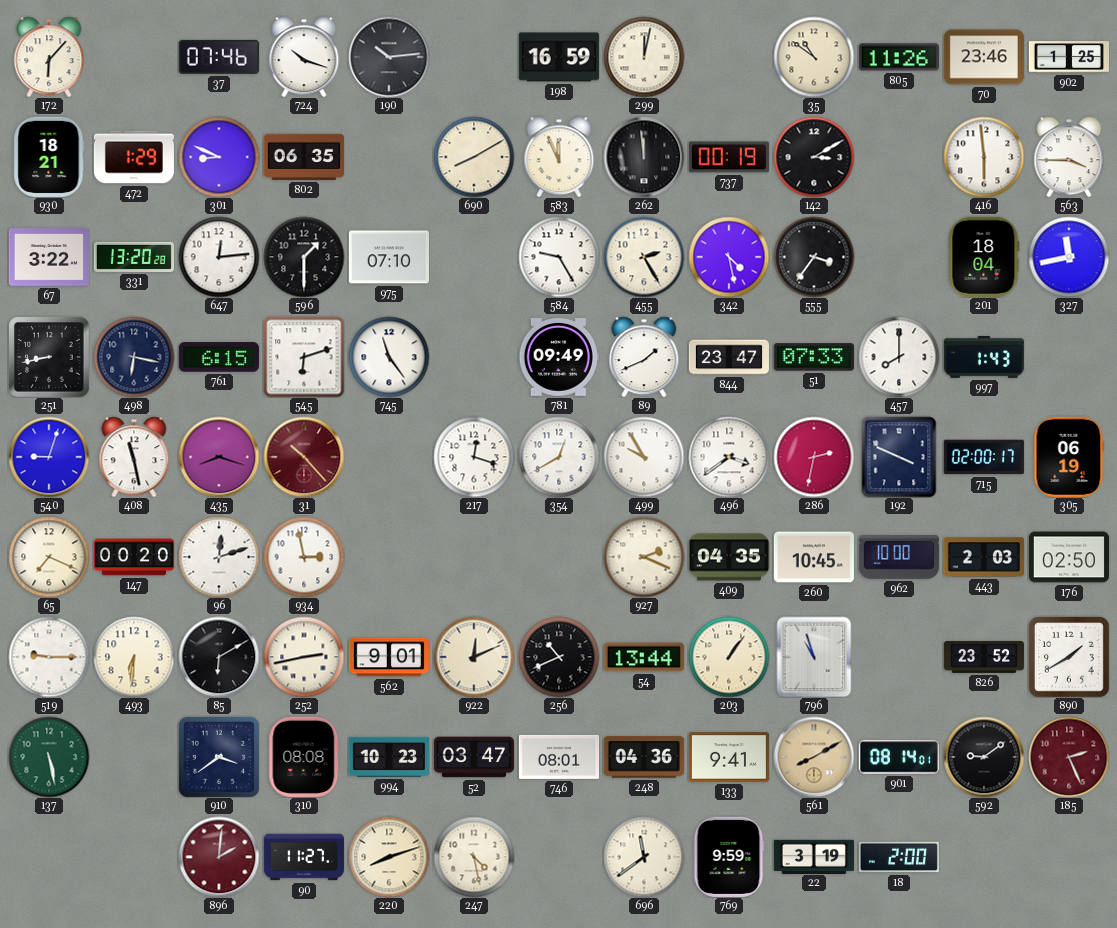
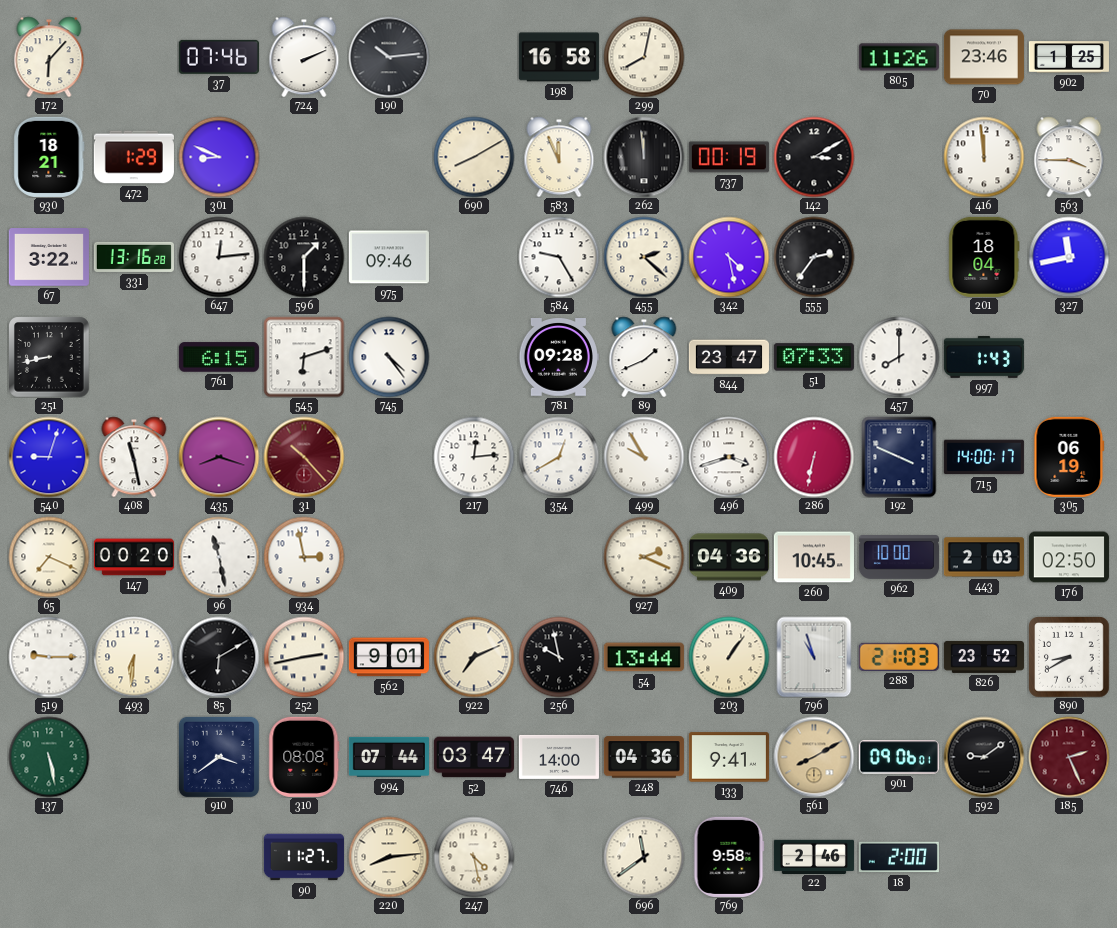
724: 10:18 -> 2:11 (304, 57)
198: 16:59 -> 16:58 (559, 57)
299: 12:02 -> 8:02 (644, 57)
35: 10:51 -> none (814, 57)
802: 06:35 -> none (304, 157)
416: 5:59 -> 11:59 (984, 157)
331: 13:20 -> 13:16 (134, 257)
975: 07:10 -> 09:46 (389, 257)
455: 2:25 -> 2:22 (644, 257)
555: 3:36 -> 2:36 (814, 257)
498: 6:17 -> none (134, 357)
745: 11:24 -> 4:24 (389, 357)
781: 09:49 -> 09:28 (559, 358)
217: 12:18 -> 12:14 (474, 457)
496: 3:39 -> 3:42 (729, 457)
286: 2:32 -> 6:32 (814, 457)
715: 02:00 -> 14:00 (984, 457)
96: 12:12 -> 11:28 (219, 557)
409: 04:35 -> 04:36 (729, 557)
922: 12:11 -> 7:11 (474, 657)
256: 10:41 -> 9:58 (559, 657)
288: none -> 21:03 (899, 657)
890: 1:40 -> 8:40 (1069, 657)
994: 10:23 -> 07:44 (389, 757)
746: 08:01 -> 14:00 (559, 757)
901: 08:14 -> 09:06 (899, 757)
896: 2:01 -> none (219, 857)
220: 8:12 -> 8:14 (389, 857)
769: 9:59 -> 9:58 (729, 857)
22: 3:19 -> 2:46 (814, 856)
